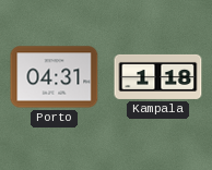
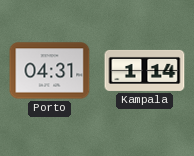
Kampala: 1:18 -> 1:14 (145, 70)
